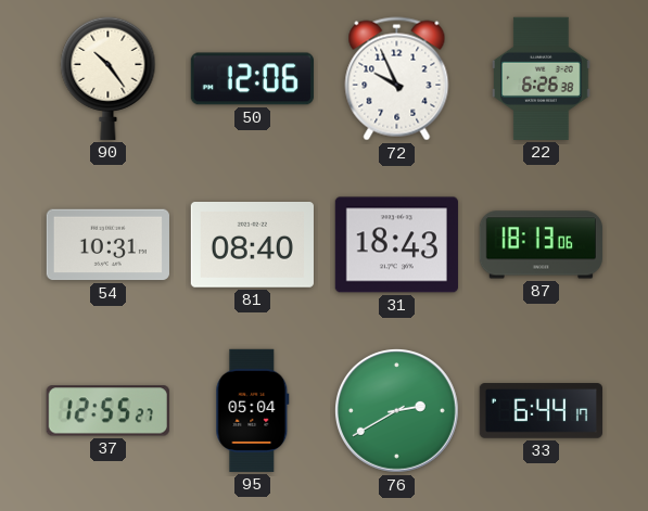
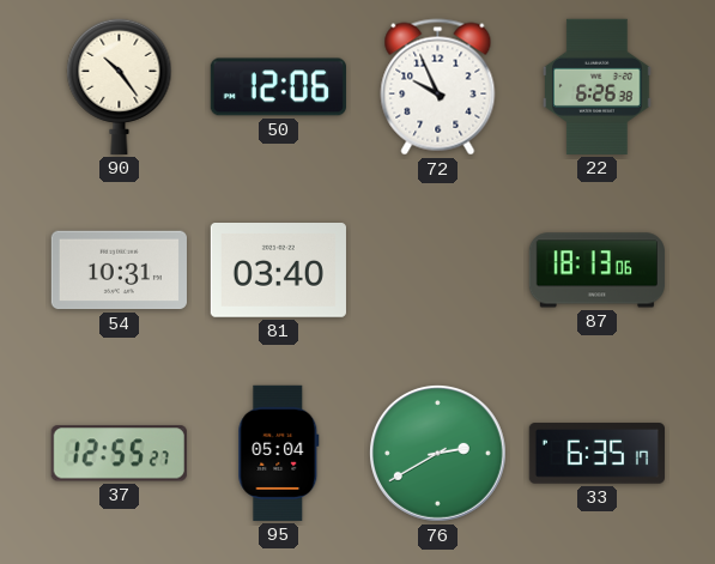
81: 08:40 -> 03:40 (278, 271)
31: 18:43 -> none (396, 245)
33: 6:44 -> 6:35 (596, 454)
